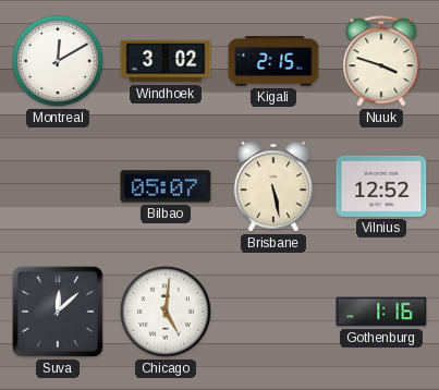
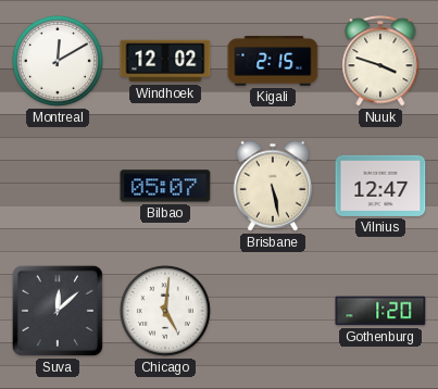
Windhoek: 3:02 -> 12:02 (165, 61)
Vilnius: 12:52 -> 12:47 (380, 186)
Gothenburg: 1:16 -> 1:20 (380, 311)
